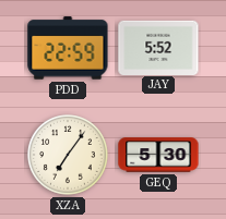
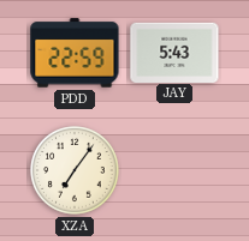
JAY: 5:52 -> 5:43 (174, 52)
GEQ: 5:30 -> none (158, 155)
